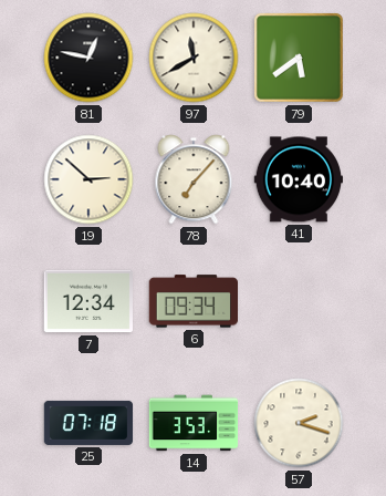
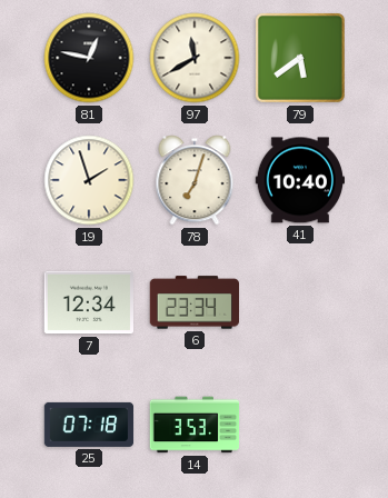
19: 2:52 -> 1:57 (89, 180)
78: 7:07 -> 7:03 (195, 180)
6: 09:34 -> 23:34 (193, 302)
57: 2:18 -> none (299, 423)
